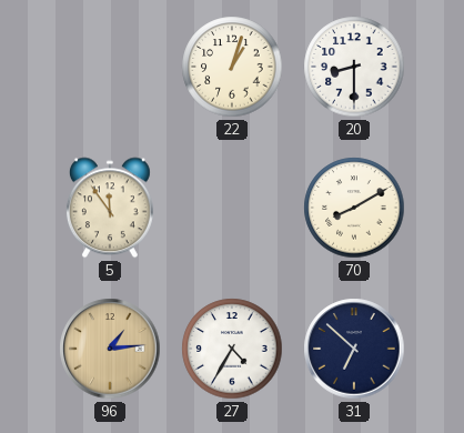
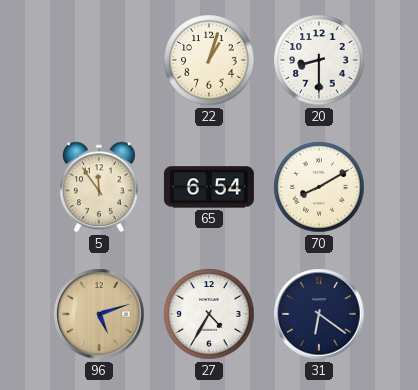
65: none -> 6:54 (209, 187)
96: 1:14 -> 5:12 (99, 314)
31: 6:52 -> 6:21 (319, 314)
